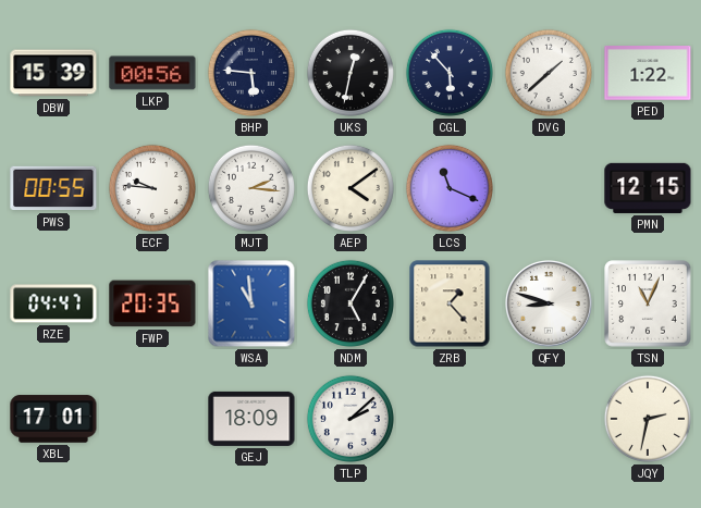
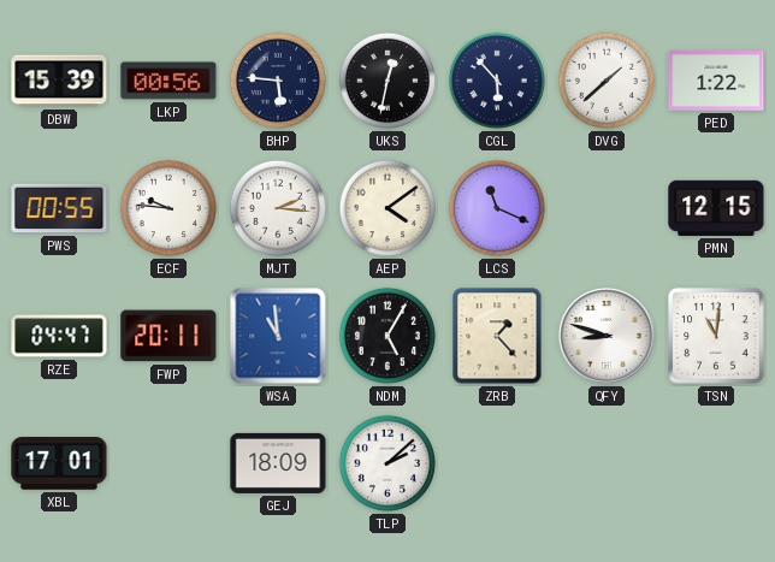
FWP: 20:35 -> 20:11 (168, 336)
TSN: 11:04 -> 11:01 (716, 336)
JQY: 2:32 -> none (648, 419)
